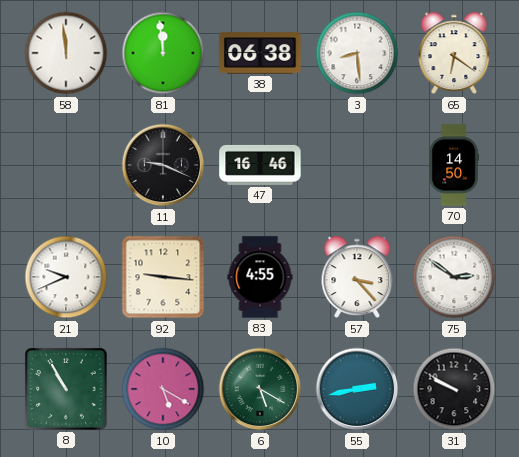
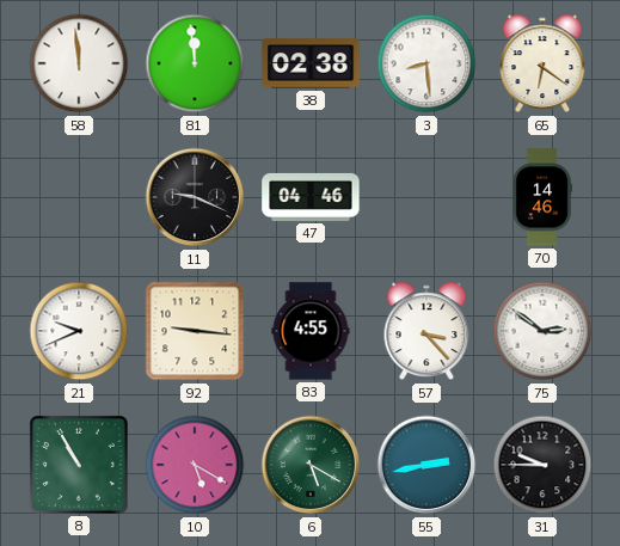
38: 06:38 -> 02:38 (311, 63)
47: 16:46 -> 04:46 (311, 197)
70: 14:50 -> 14:46 (542, 197)
31: 9:50 -> 9:45 (542, 465)
